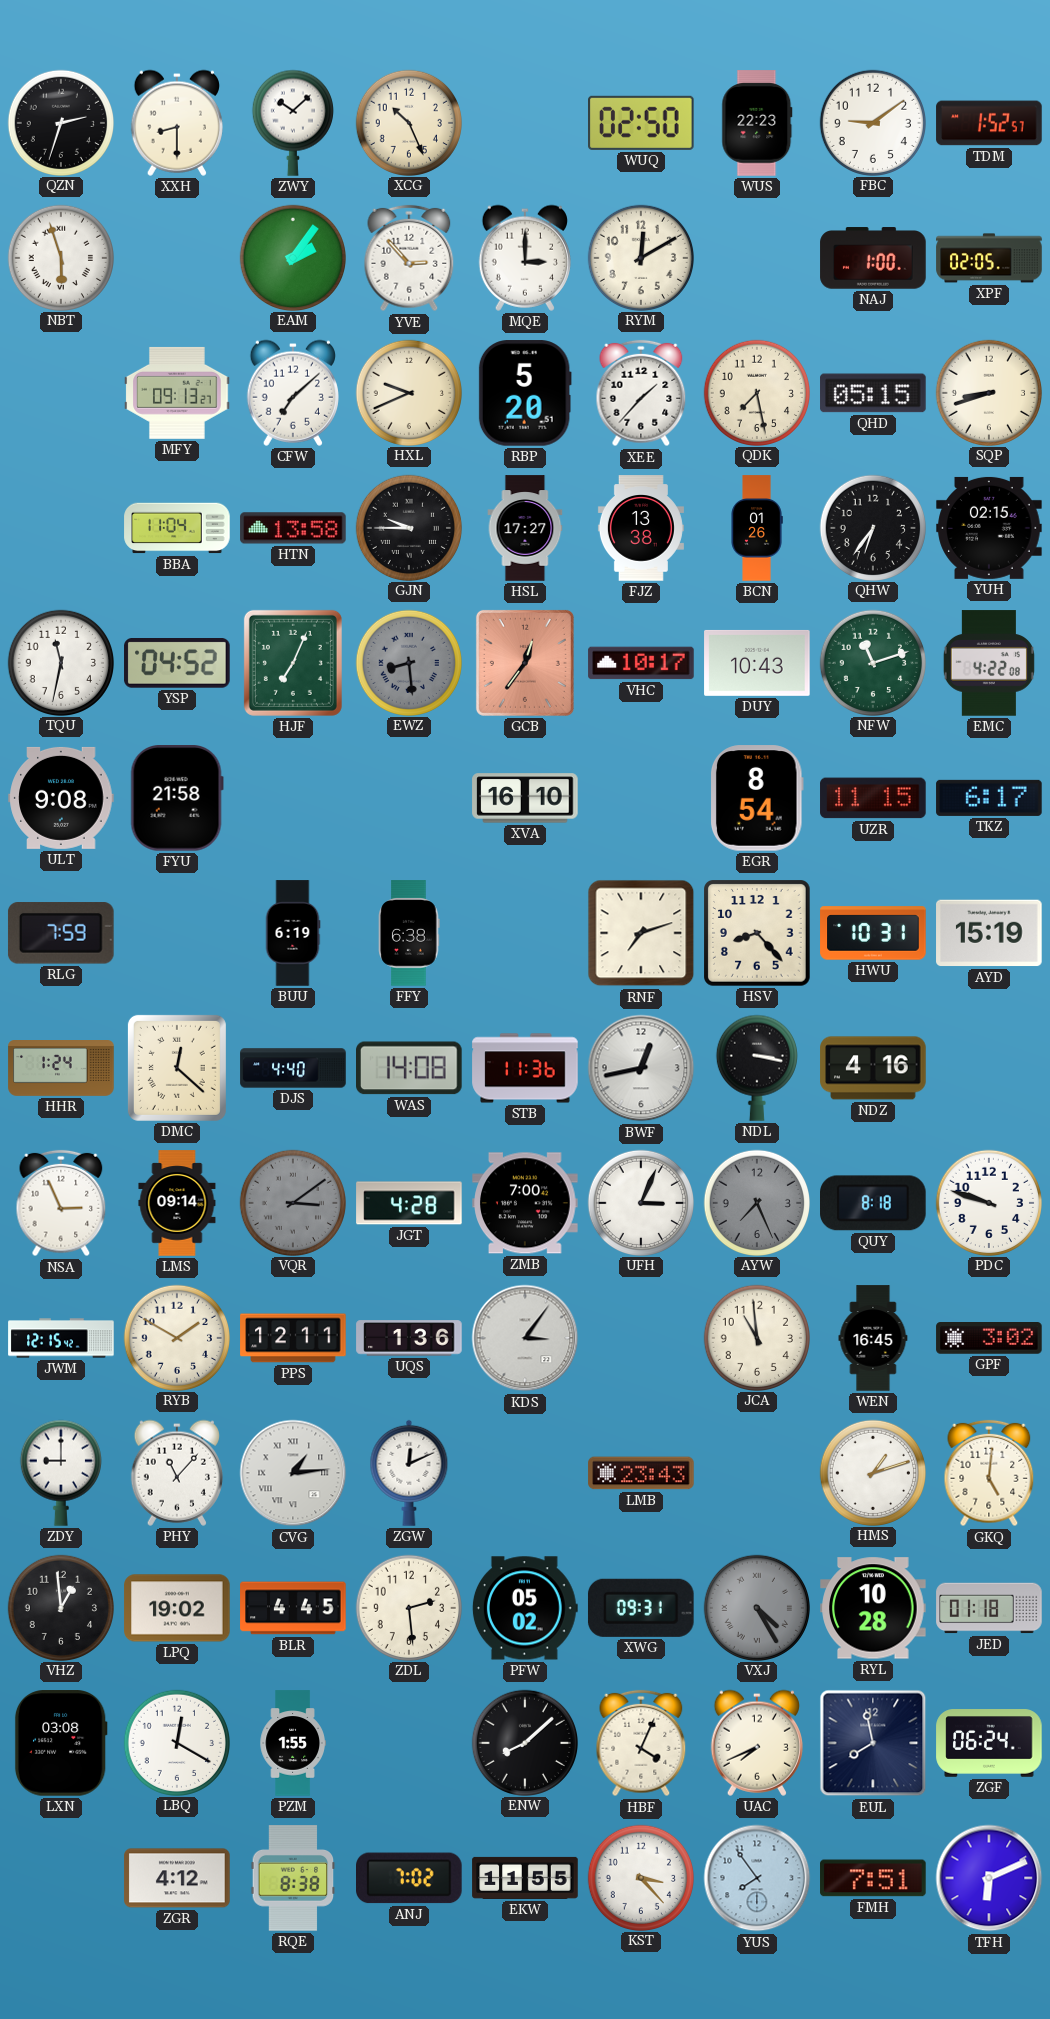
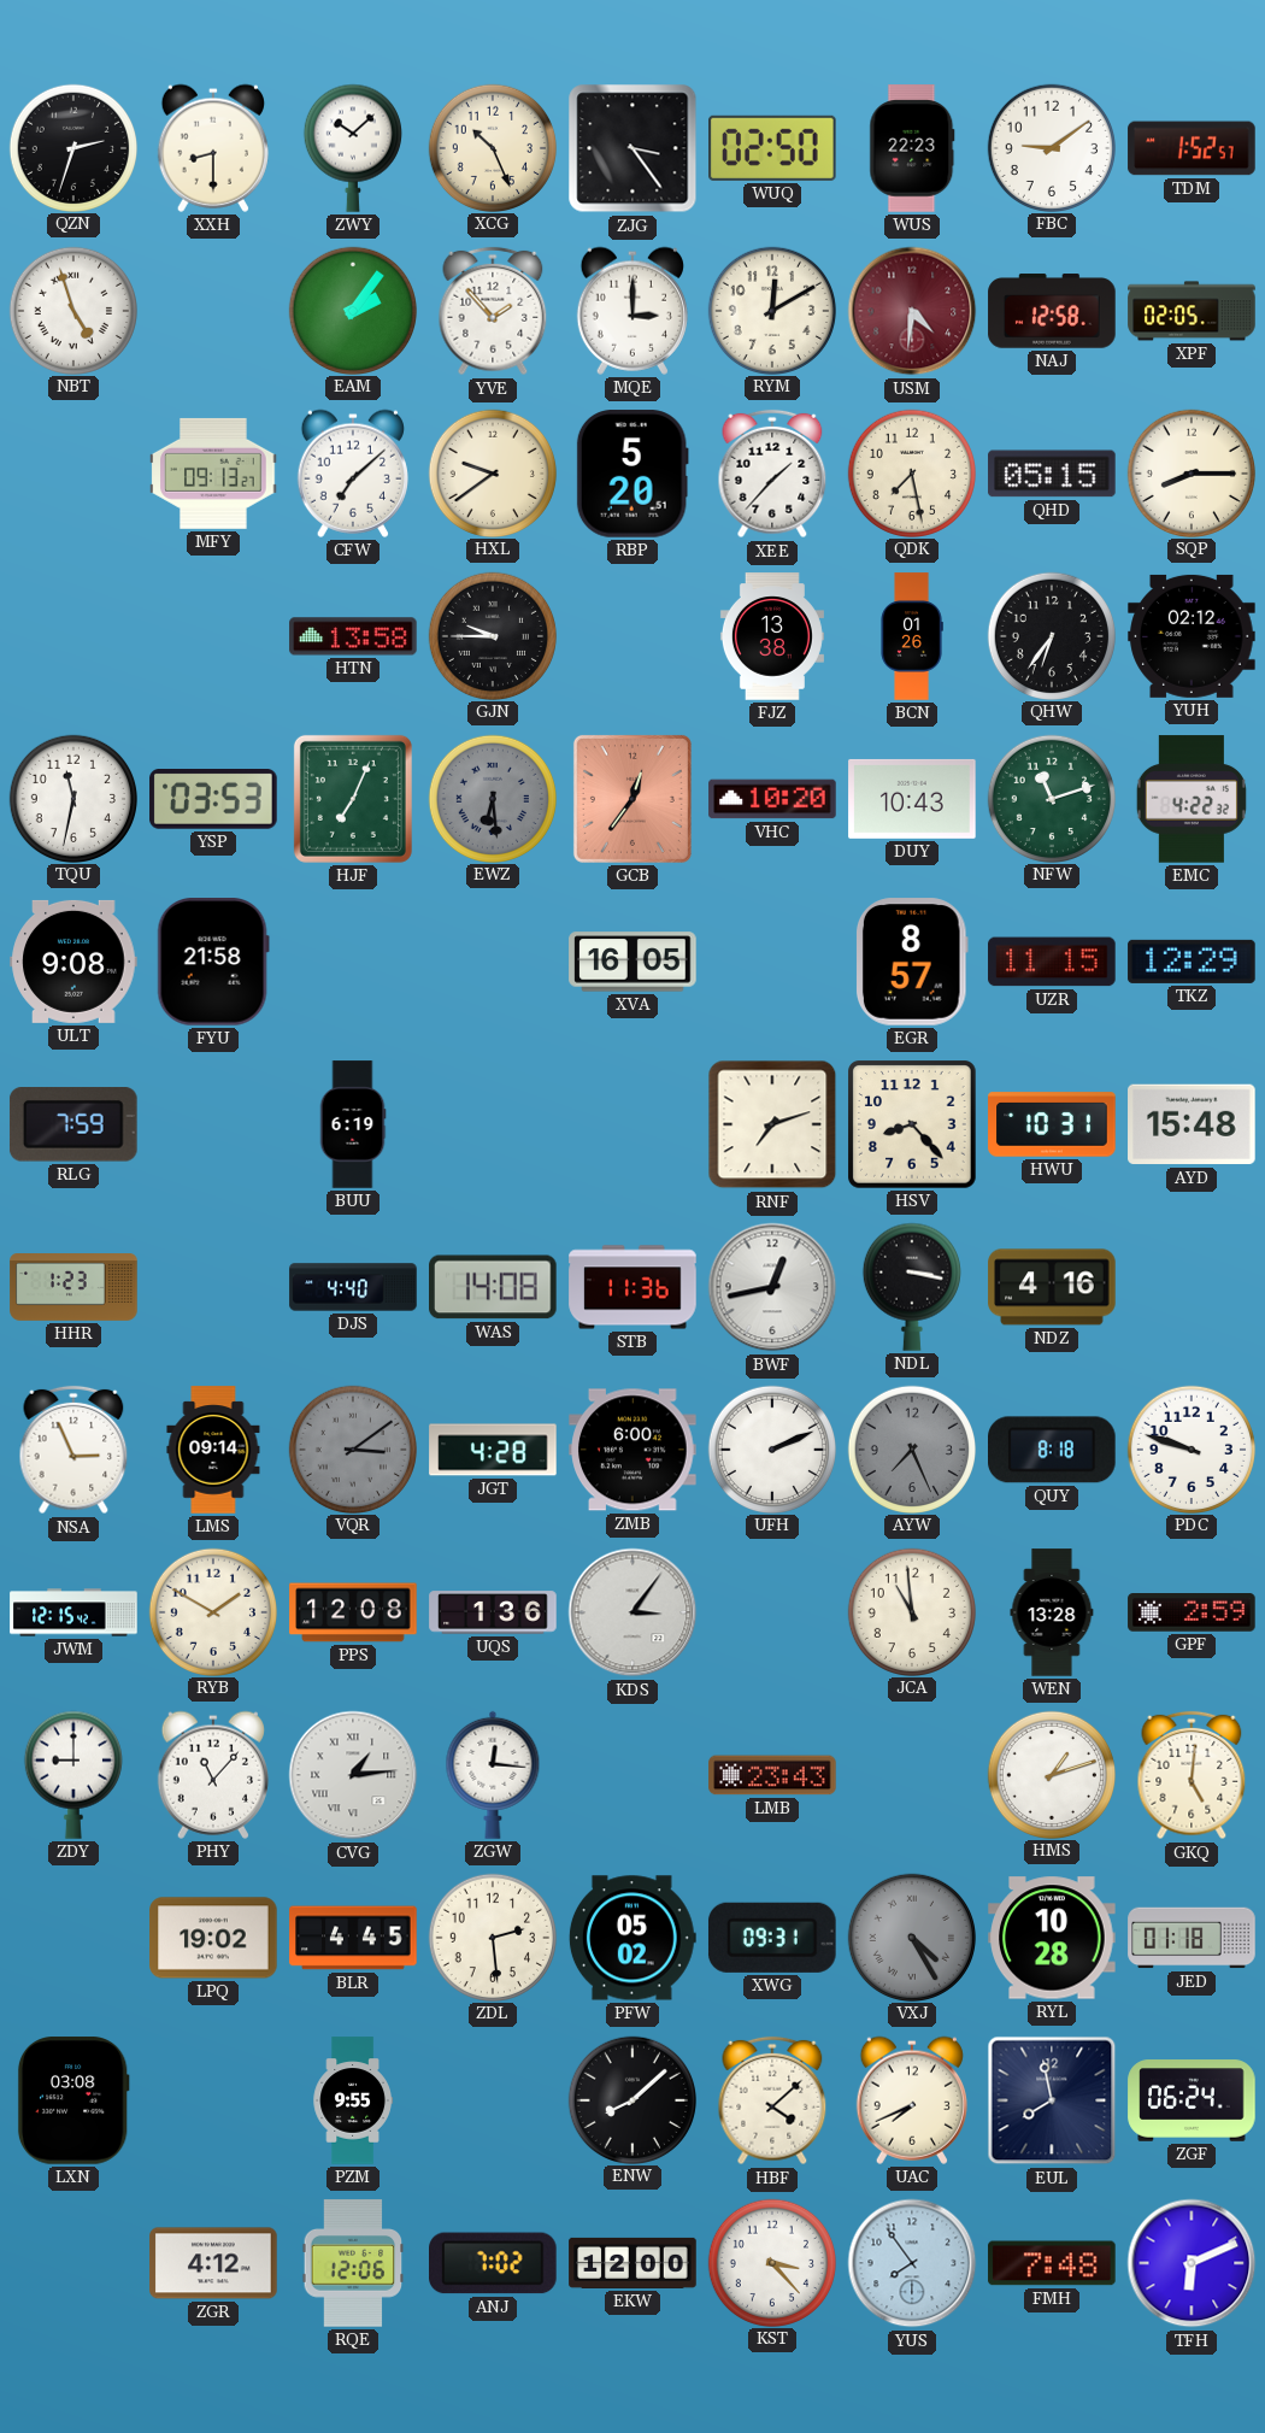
ZJG: none -> 3:24 (632, 148)
NBT: 5:57 -> 4:57 (72, 310)
YVE: 2:53 -> 1:53 (493, 311)
USM: none -> 4:31 (912, 311)
NAJ: 1:00 -> 12:58 (1052, 311)
HXL: 9:41 -> 9:39 (492, 472)
SQP: 8:42 -> 8:15 (1190, 472)
BBA: 11:04 -> none (177, 528)
HSL: 17:27 -> none (525, 528)
YUH: 02:15 -> 02:12 (1192, 636)
YSP: 04:52 -> 03:53 (213, 800)
EWZ: 8:29 -> 6:29 (492, 798)
VHC: 10:17 -> 10:20 (772, 799)
EMC: 4:22:08 -> 4:22:32 (1192, 799)
XVA: 16:10 -> 16:05 (632, 962)
EGR: 8:54 -> 8:57 (912, 962)
TKZ: 6:17 -> 12:29 (1192, 962)
FFY: 6:38 -> none (409, 933)
AYD: 15:19 -> 15:48 (1192, 1124)
HHR: 1:24 -> 1:23 (73, 1288)
DMC: 12:22 -> none (177, 1068)
ZMB: 7:00 -> 6:00 (632, 1450)
UFH: 3:04 -> 2:11 (771, 1448)
PPS: 12:11 -> 12:08 (353, 1612)
WEN: 16:45 -> 13:28 (1052, 1612)
GPF: 3:02 -> 2:59 (1192, 1614)
ZGW: 12:11 -> 12:16 (493, 1775)
VHZ: 12:59 -> none (60, 1607)
LBQ: 12:20 -> none (176, 1742)
PZM: 1:55 -> 9:55 (353, 2100)
HBF: 4:04 -> 4:08 (772, 2100)
RQE: 8:38 -> 12:06 (353, 2263)
EKW: 11:55 -> 12:00 (632, 2263)
FMH: 7:51 -> 7:48 (1052, 2263)
